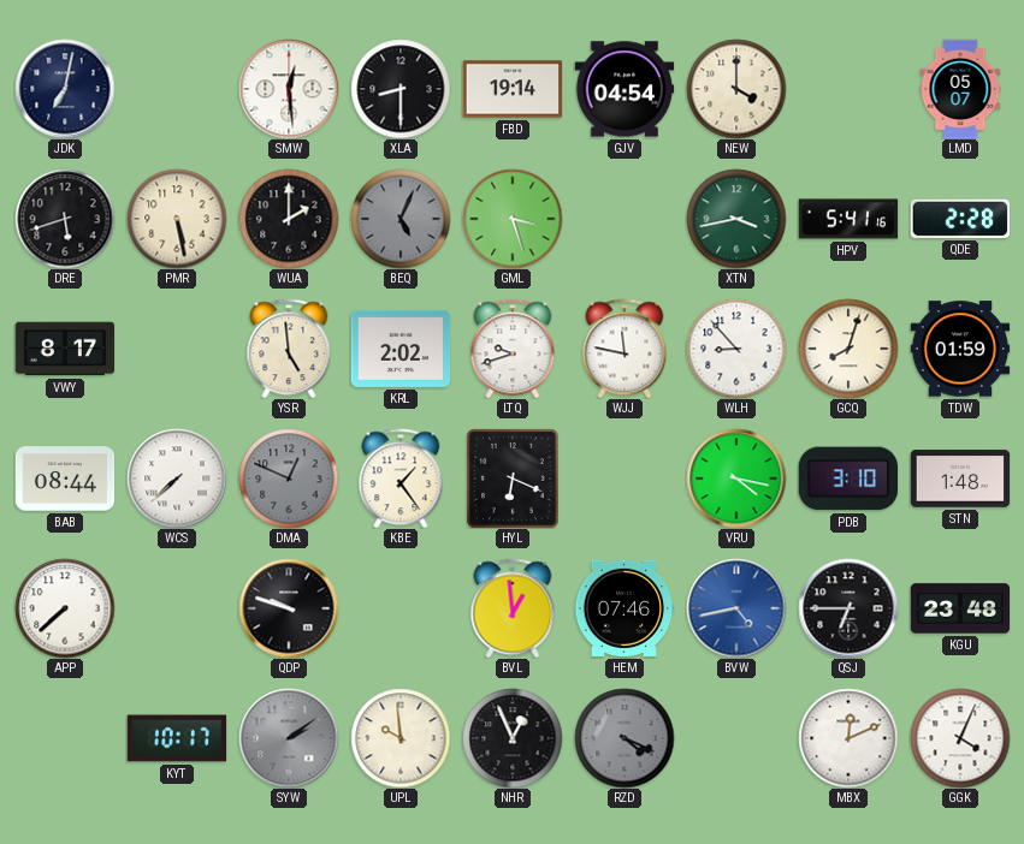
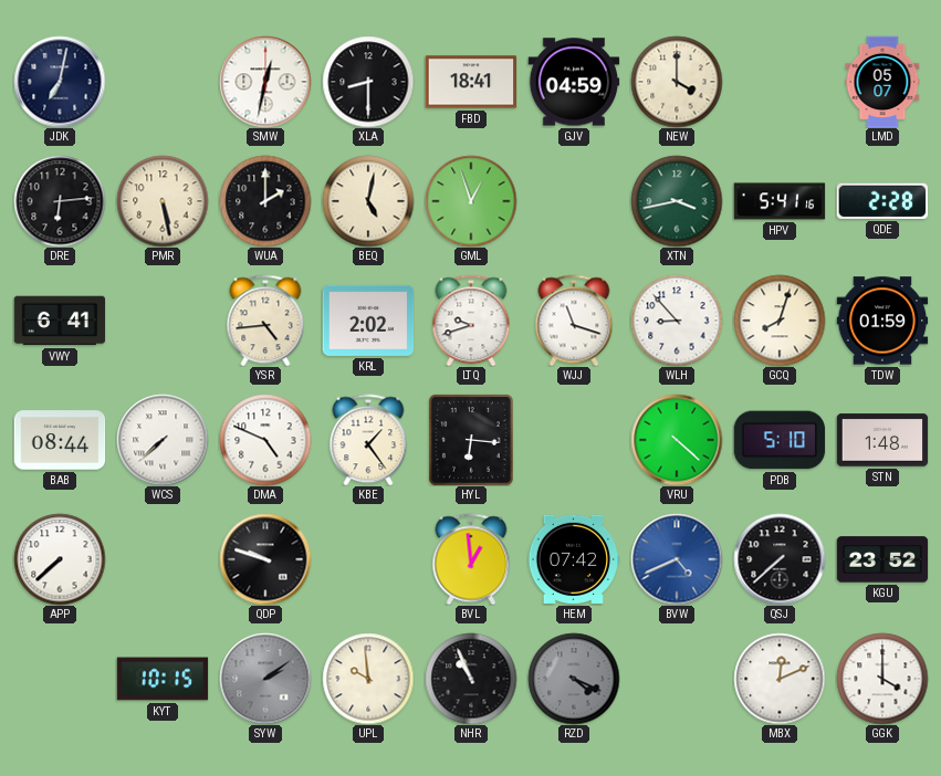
SMW: 12:29 -> 12:32 (265, 82)
FBD: 19:14 -> 18:41 (471, 82)
GJV: 04:54 -> 04:59 (574, 82)
DRE: 5:42 -> 6:14 (60, 201)
BEQ: 5:04 -> 5:02 (368, 201)
BEQ dial: grey -> cream (368, 201)
GML: 3:27 -> 12:57 (471, 201)
VWY: 8:17 -> 6:41 (60, 321)
YSR: 4:59 -> 4:44 (265, 321)
WJJ: 11:47 -> 11:18 (574, 321)
DMA: 12:49 -> 4:49 (265, 440)
DMA dial: grey -> white (265, 440)
HYL: 6:19 -> 6:16 (472, 440)
VRU: 4:17 -> 4:22 (677, 440)
PDB: 3:10 -> 5:10 (780, 440)
HEM: 07:46 -> 07:42 (574, 559)
BVW: 4:43 -> 4:41 (677, 559)
QSJ: 6:45 -> 7:38 (780, 559)
KGU: 23:48 -> 23:52 (882, 559)
KYT: 10:17 -> 10:15 (163, 679)
NHR: 12:56 -> 10:56 (471, 679)
GGK: 4:04 -> 4:00 (882, 679)
